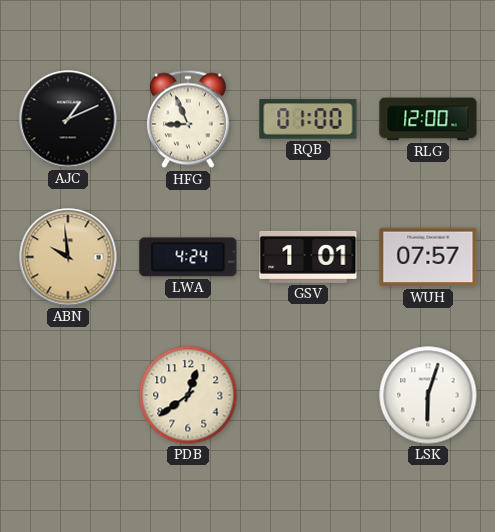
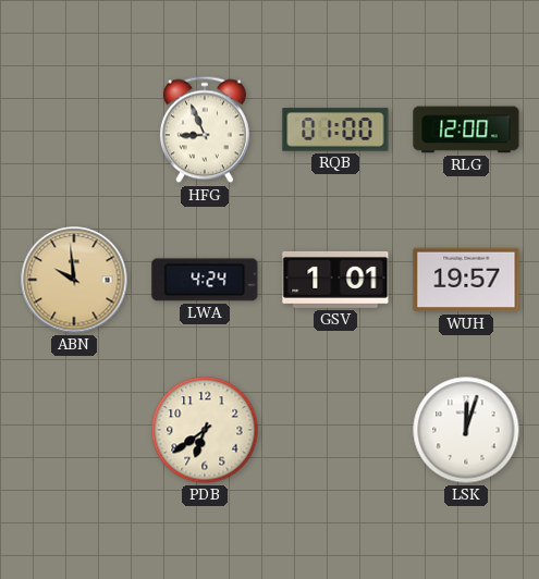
AJC: 1:11 -> none (68, 119)
WUH: 07:57 -> 19:57 (466, 280)
PDB: 12:39 -> 6:39 (205, 430)
LSK: 6:03 -> 12:03 (466, 430)
